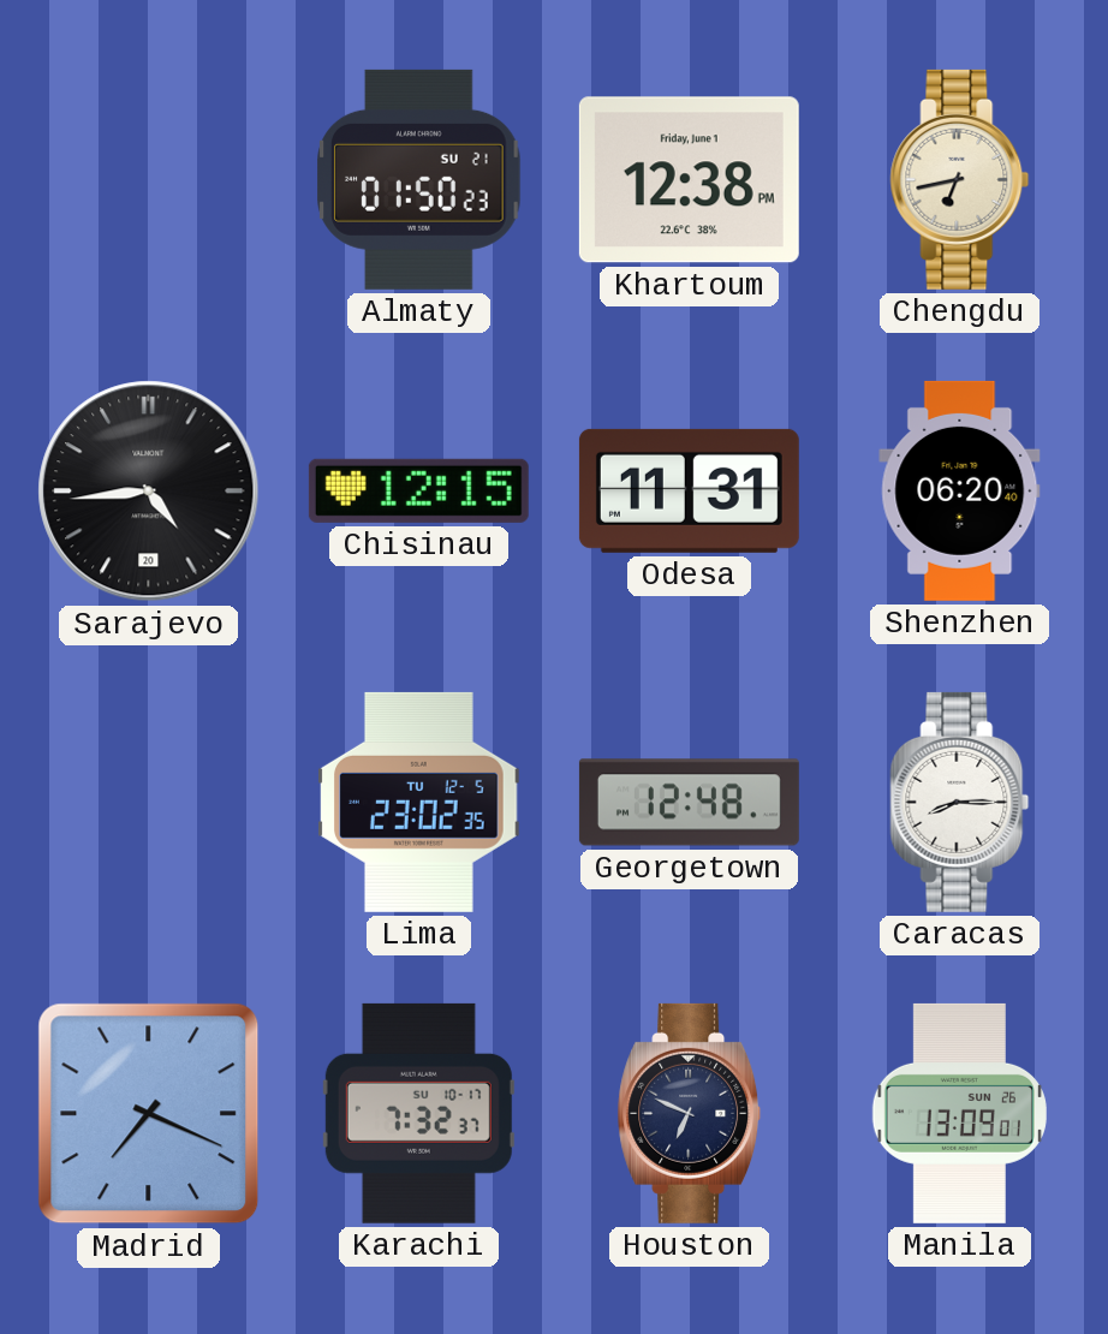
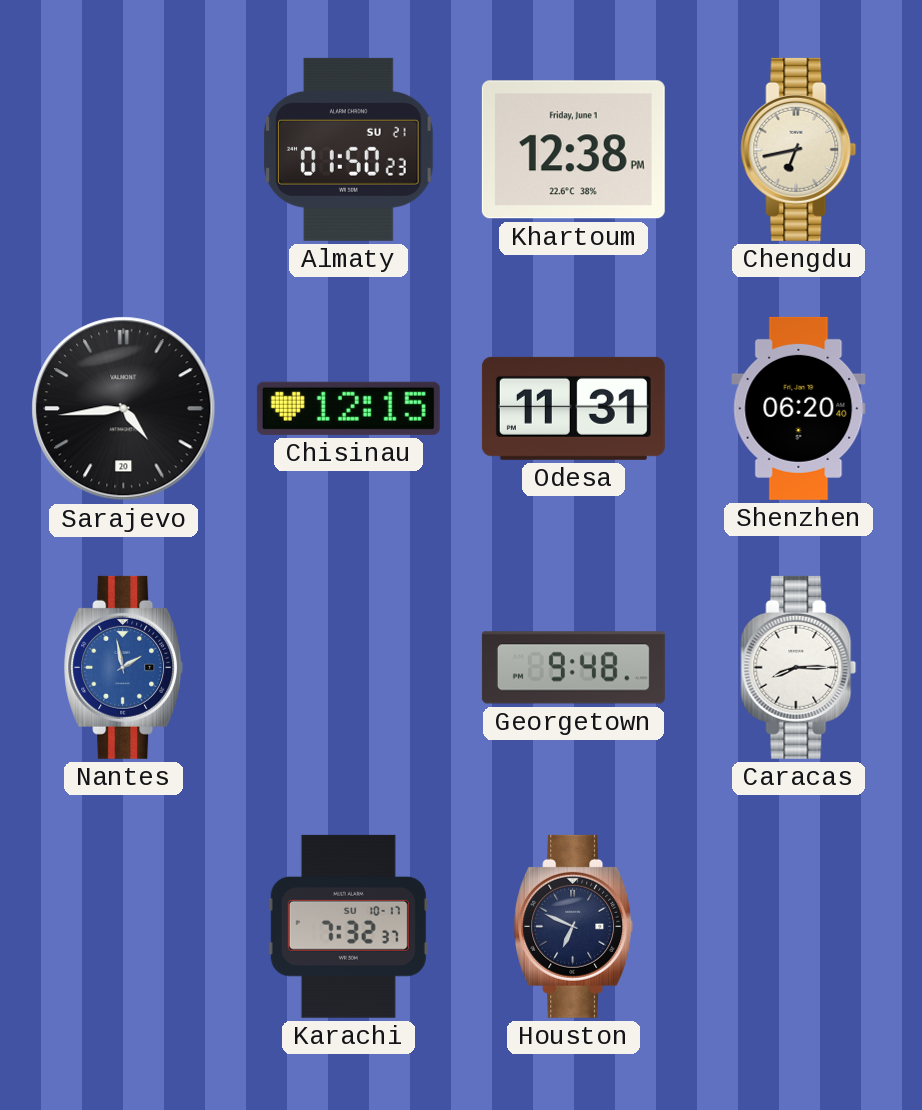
Nantes: none -> 1:58 (124, 667)
Lima: 23:02 -> none (419, 802)
Georgetown: 12:48 -> 9:48 (573, 668)
Madrid: 7:19 -> none (149, 1114)
Manila: 13:09 -> none (959, 1113)
